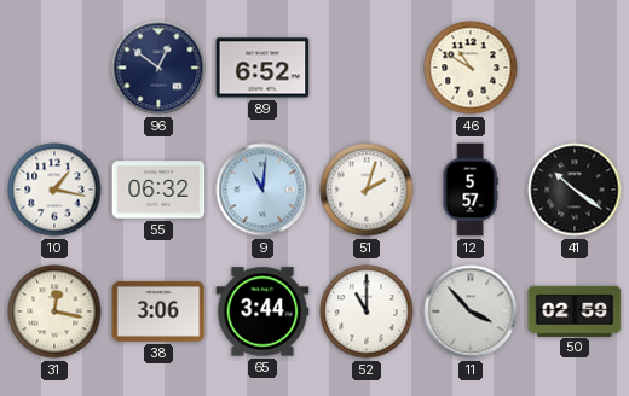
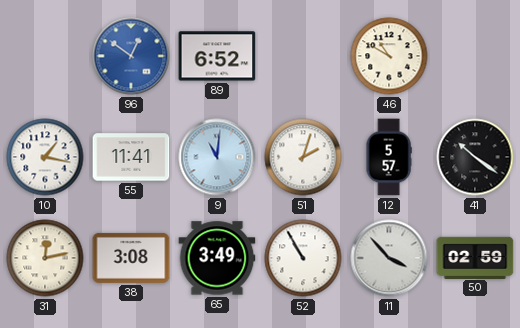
96 dial: navy -> blue (131, 56)
55: 06:32 -> 11:41 (131, 157)
31: 12:17 -> 12:13 (45, 258)
38: 3:06 -> 3:08 (131, 258)
65: 3:44 -> 3:49 (217, 258)
52: 11:00 -> 10:55 (303, 258)
